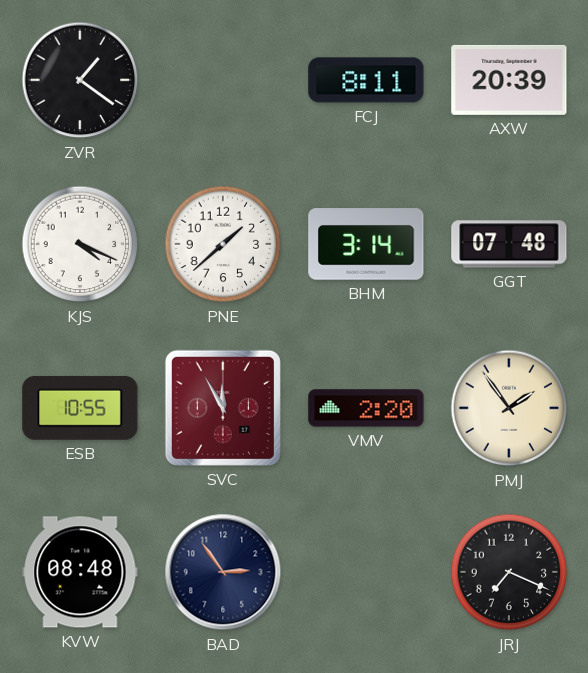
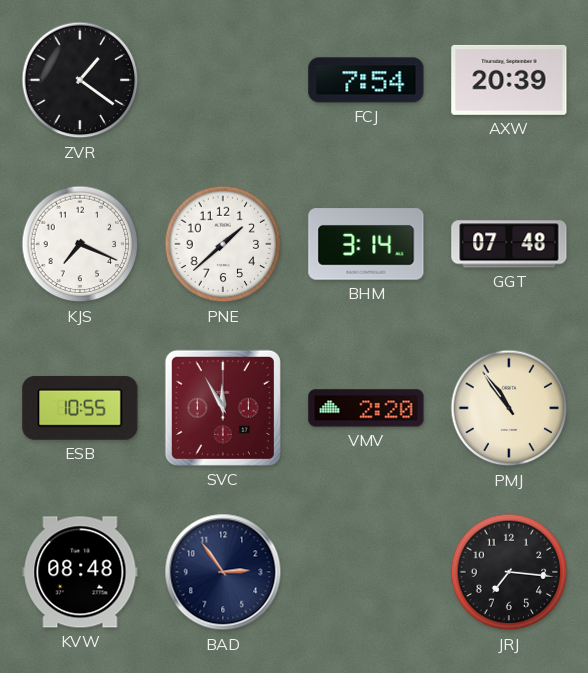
FCJ: 8:11 -> 7:54 (366, 80)
KJS: 4:19 -> 7:19 (80, 244)
PMJ: 1:54 -> 10:54 (509, 408)
JRJ: 7:19 -> 7:16 (509, 572)
